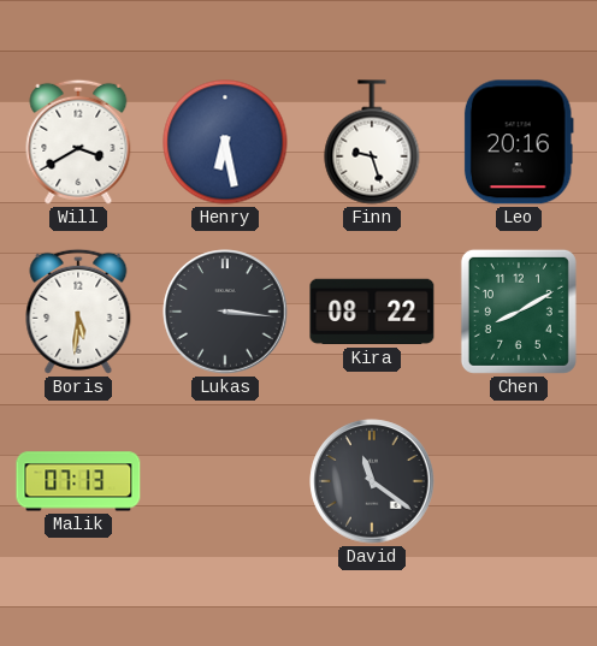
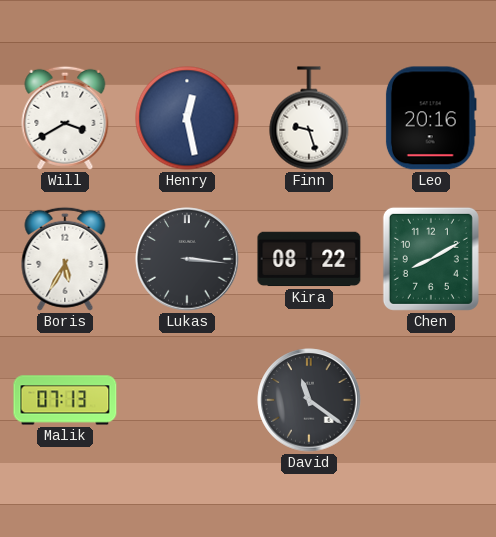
Henry: 6:28 -> 12:28 (187, 118)
Boris: 5:31 -> 5:35 (65, 259)
